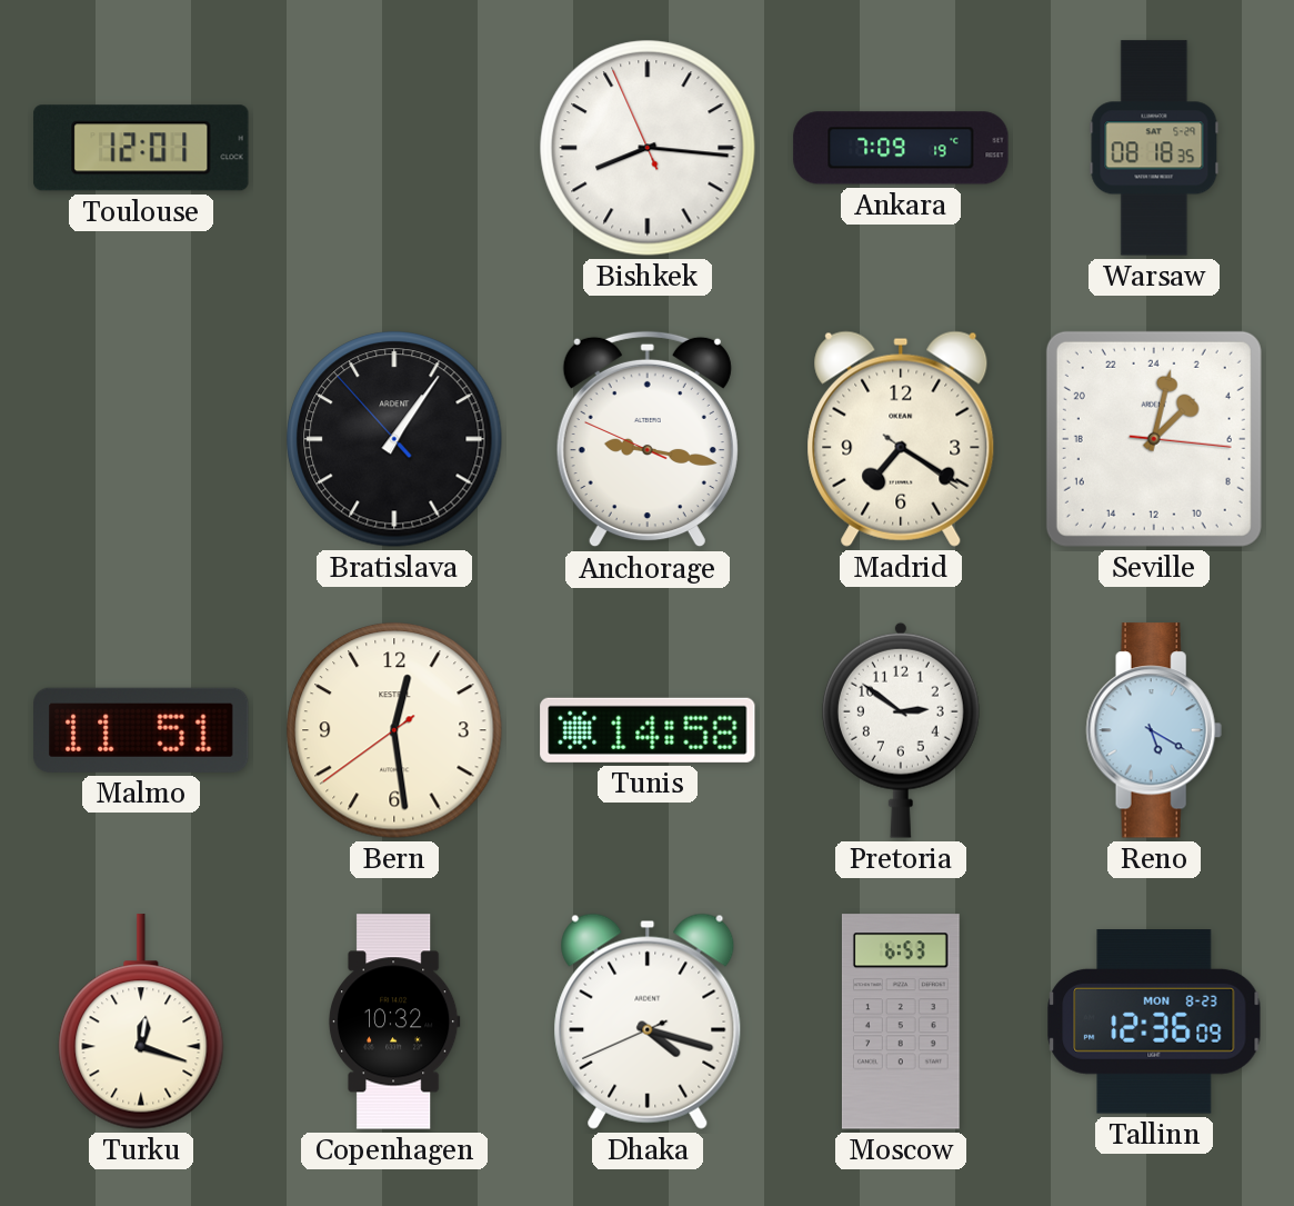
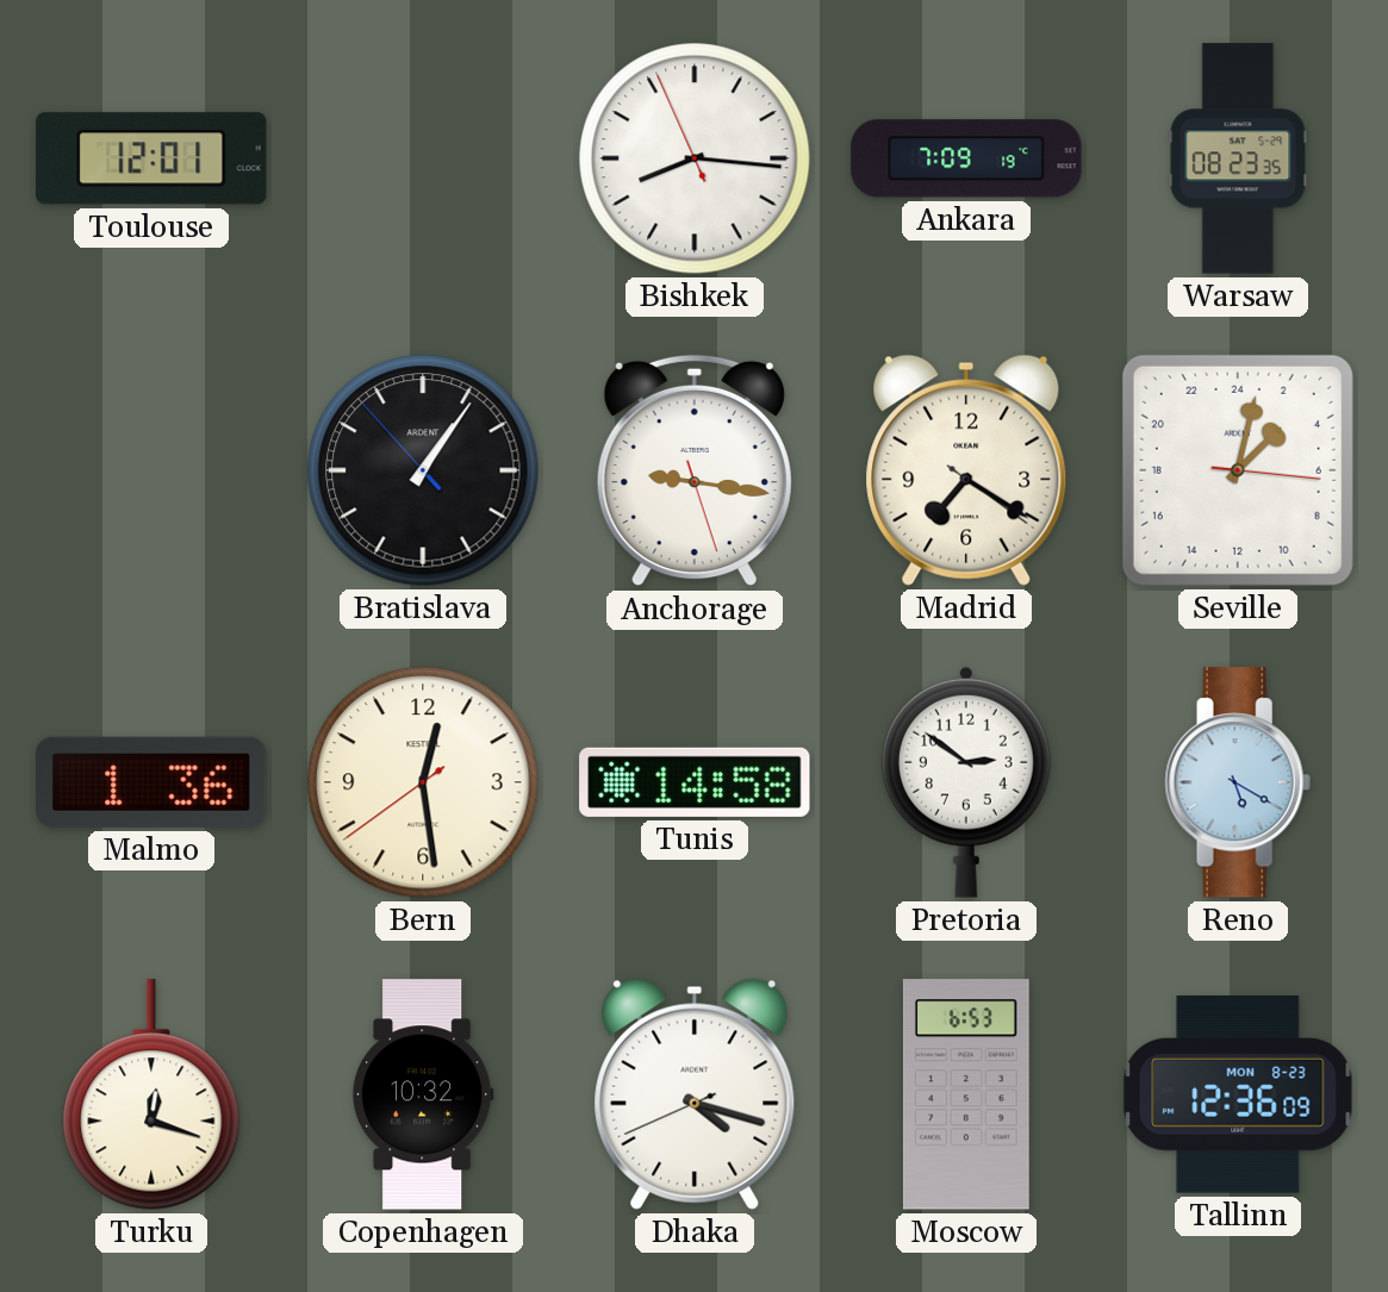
Warsaw: 08:18 -> 08:23 (1238, 158)
Anchorage: 9:16:49 -> 9:16:27 (695, 470)
Malmo: 11:51 -> 1:36 (151, 782)
